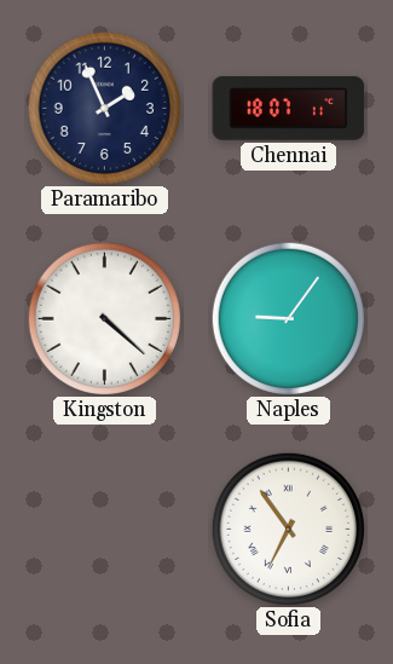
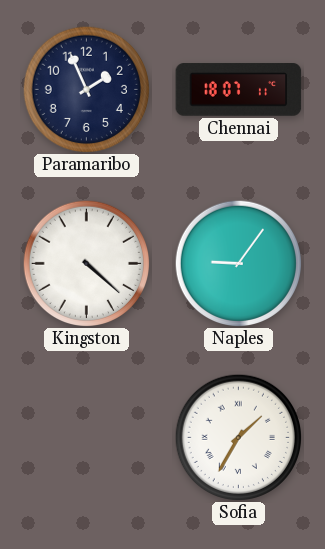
Sofia: 6:54 -> 1:35 (238, 437)
